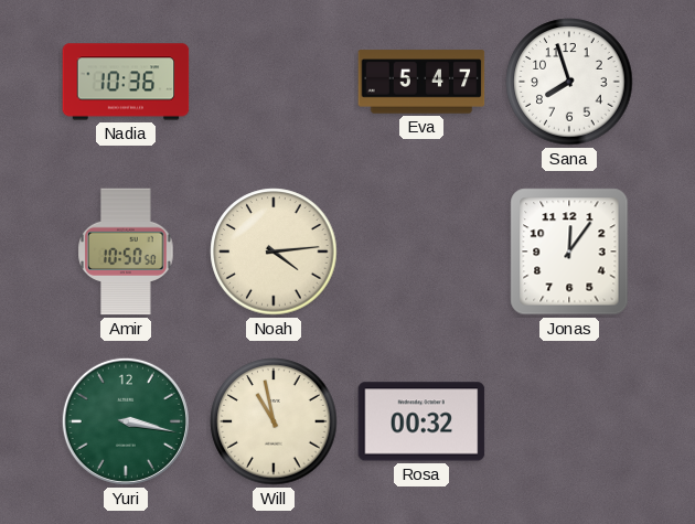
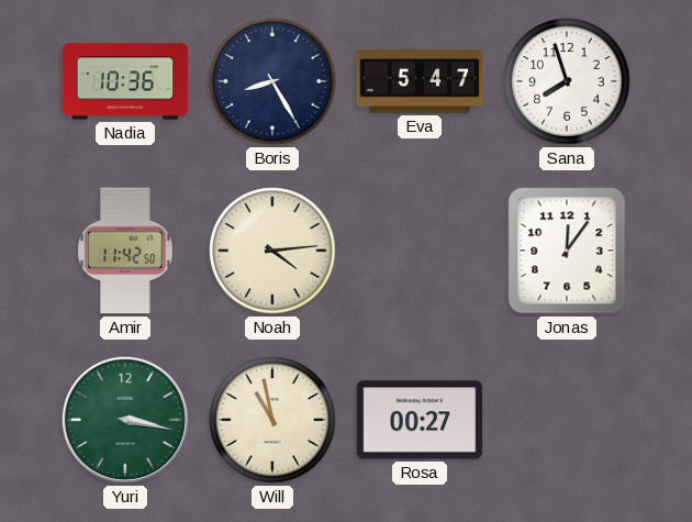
Boris: none -> 8:25 (272, 81)
Amir: 10:50 -> 11:42 (125, 251)
Rosa: 00:32 -> 00:27 (420, 420)
